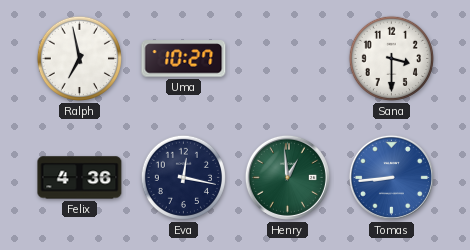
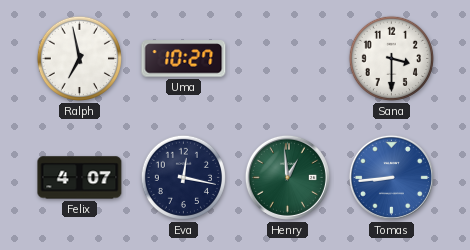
Felix: 4:36 -> 4:07 (80, 178)
